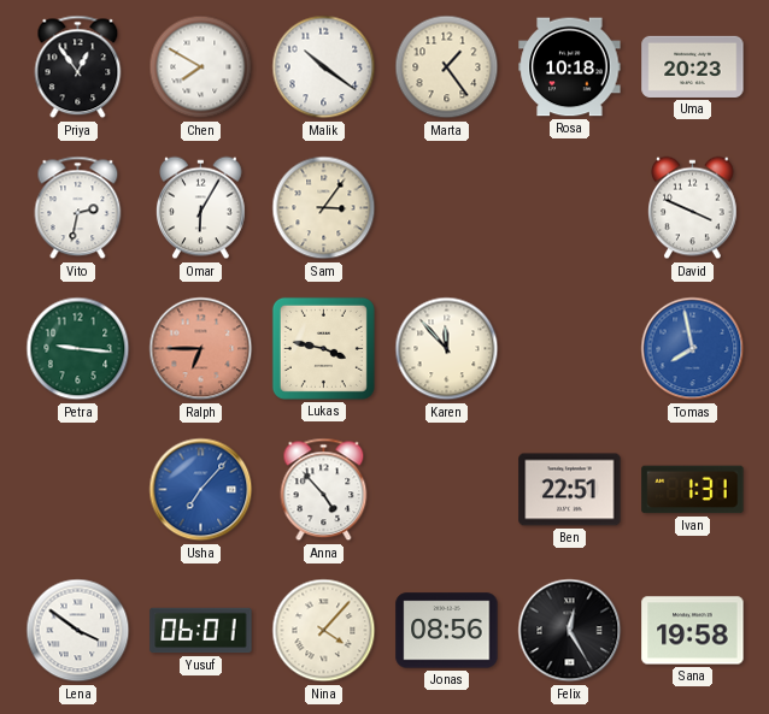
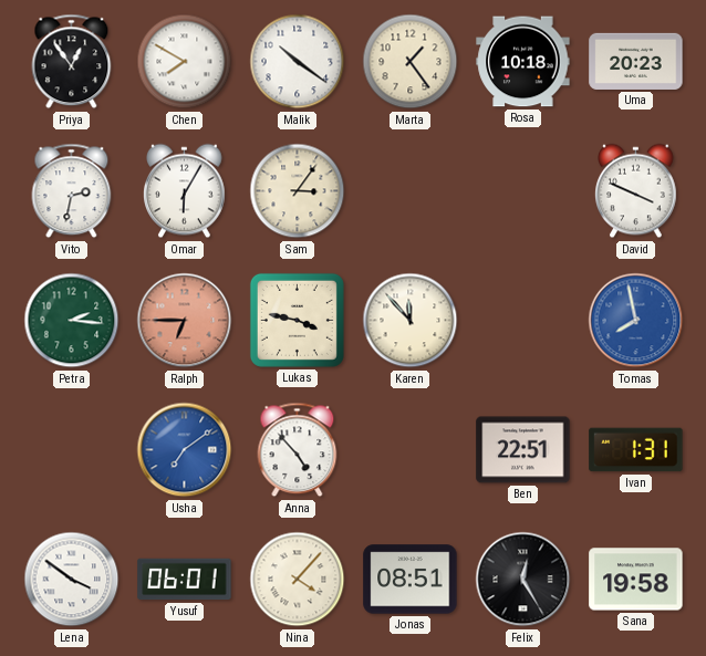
Petra: 9:16 -> 2:16 (72, 321)
Usha: 7:07 -> 7:09 (185, 450)
Jonas: 08:56 -> 08:51 (411, 580)
